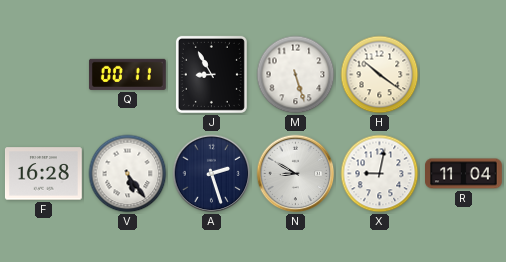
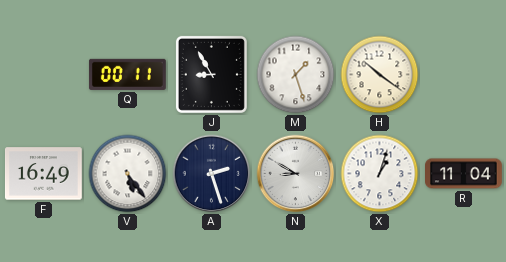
M: 5:27 -> 1:27 (296, 75)
F: 16:28 -> 16:49 (43, 174)
X: 9:02 -> 1:03 (380, 174)
